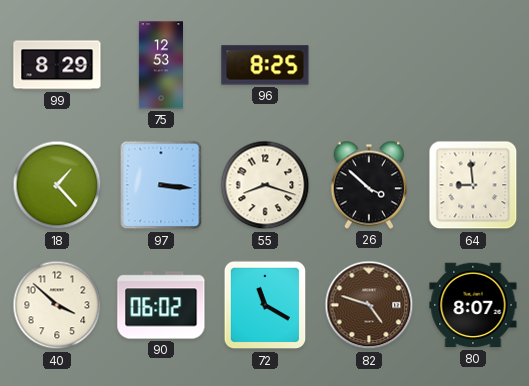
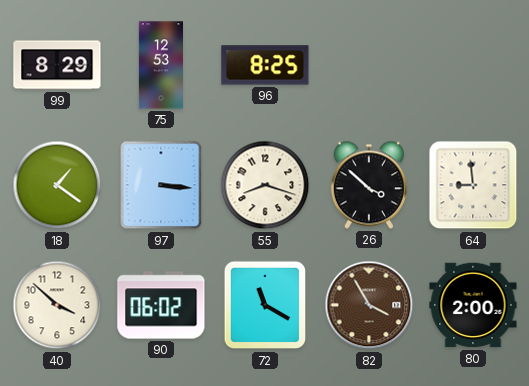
18: 1:23 -> 1:21 (57, 185)
82: 4:48 -> 3:55 (369, 305)
80: 8:07 -> 2:00 (473, 305)
